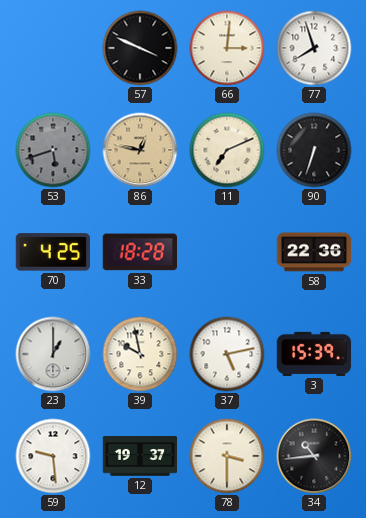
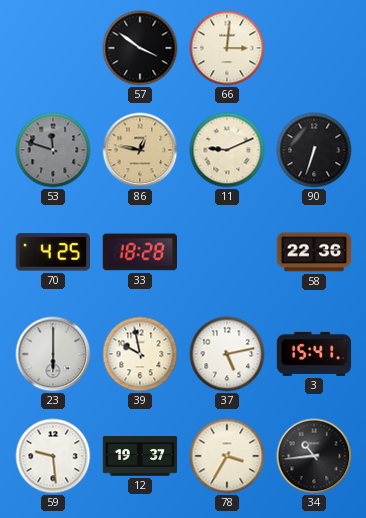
57: 3:49 -> 3:51 (140, 48)
77: 7:57 -> none (314, 48)
53: 5:42 -> 11:48 (53, 150)
11: 7:11 -> 9:11 (227, 150)
23: 1:00 -> 6:00 (53, 354)
3: 15:39 -> 15:41 (314, 354)
78: 3:30 -> 3:35 (227, 456)
